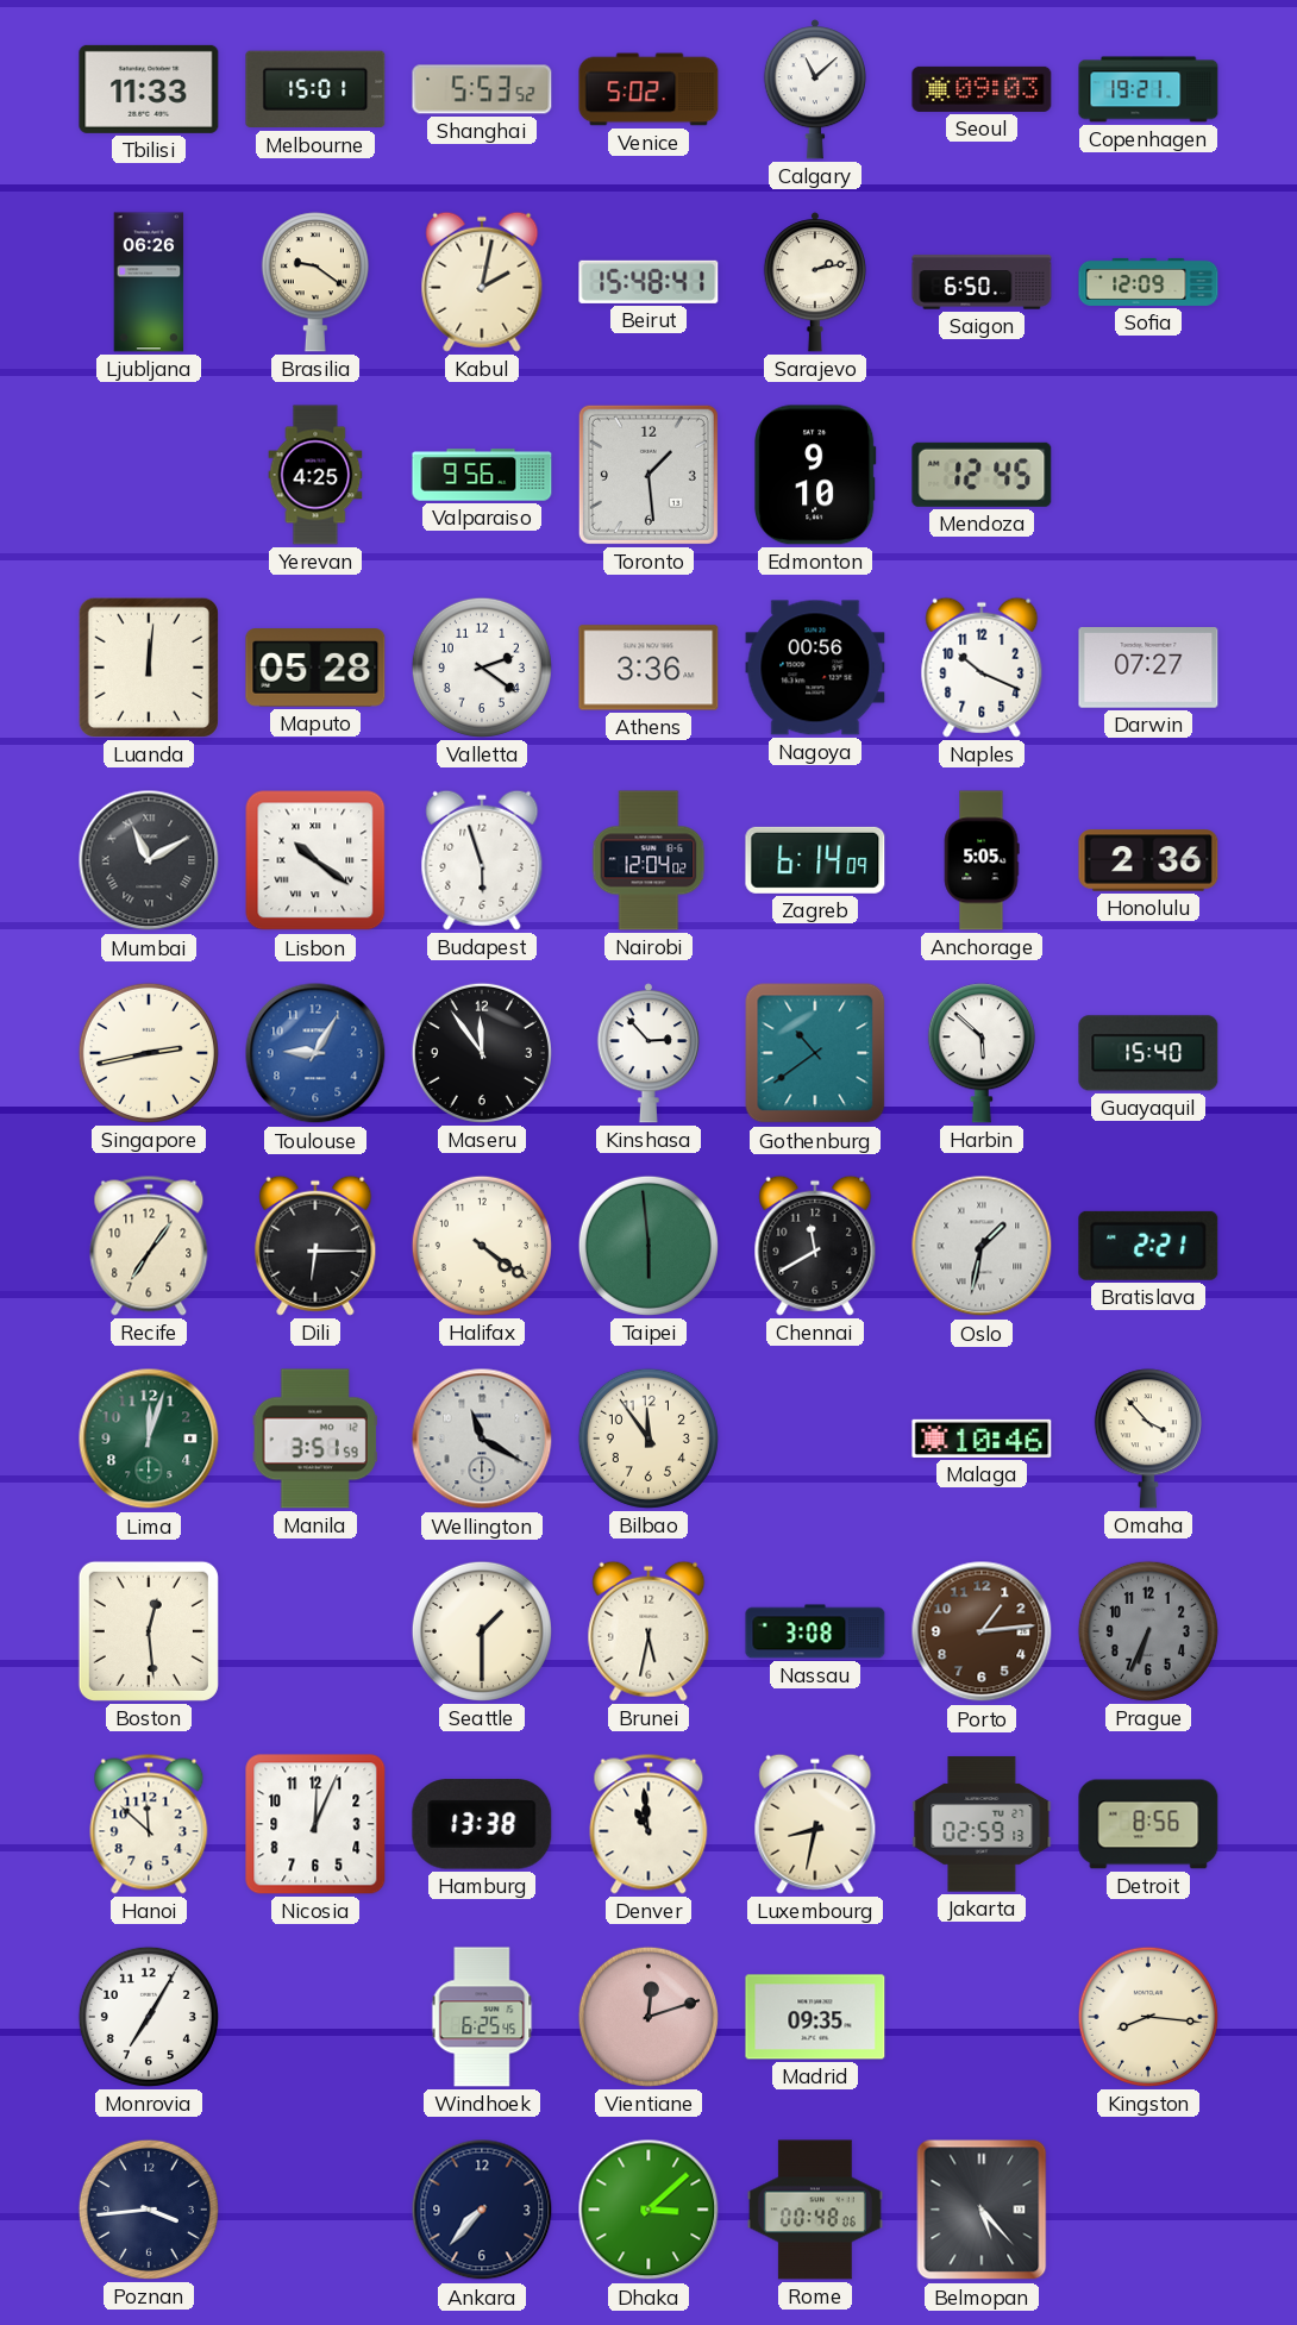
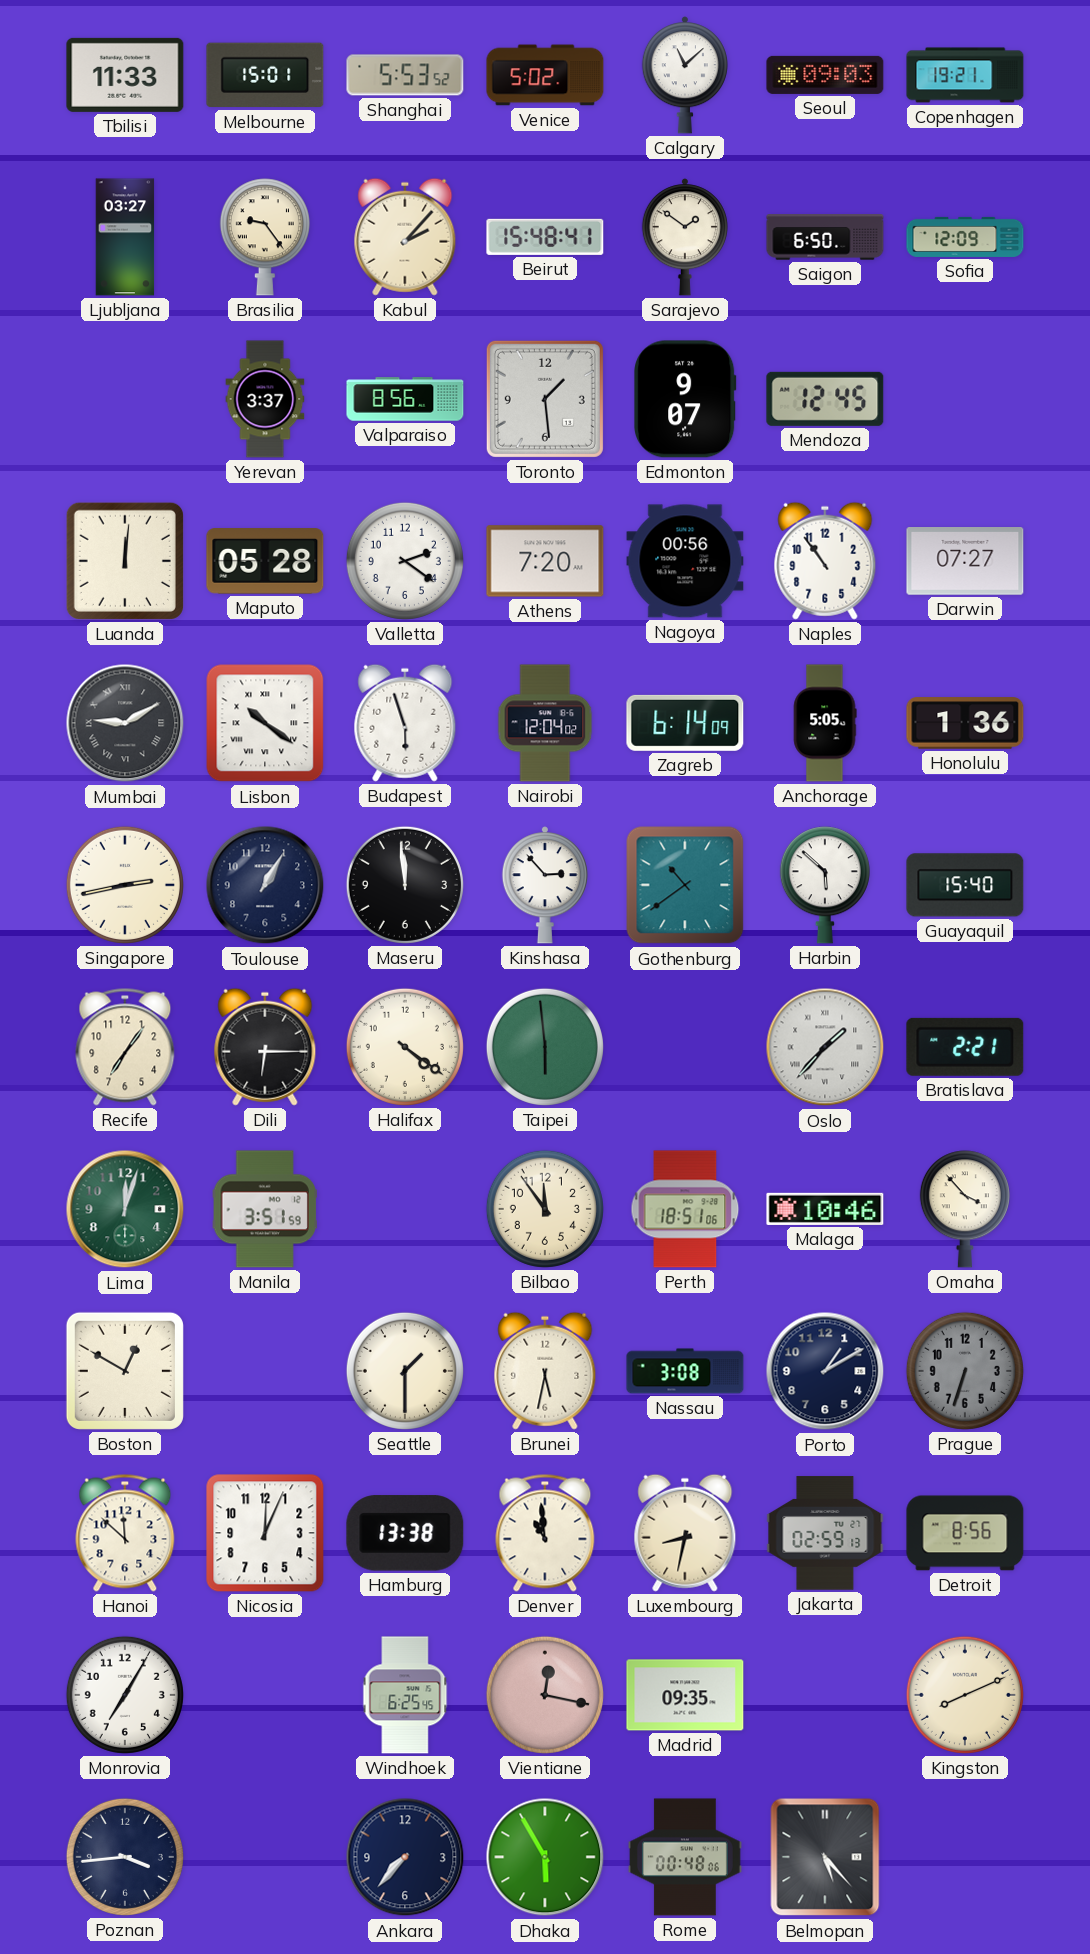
Ljubljana: 06:26 -> 03:27 (125, 237)
Brasilia: 9:21 -> 9:24 (265, 237)
Kabul: 2:02 -> 2:07 (405, 237)
Sarajevo: 2:13 -> 1:51 (685, 237)
Yerevan: 4:25 -> 3:37 (265, 399)
Valparaiso: 9:56 -> 8:56 (405, 399)
Edmonton: 9:10 -> 9:07 (685, 399)
Athens: 3:36 -> 7:20 (545, 561)
Naples: 10:19 -> 10:54 (825, 561)
Mumbai: 11:10 -> 9:10 (125, 723)
Honolulu: 2:36 -> 1:36 (965, 723)
Toulouse: 9:05 -> 1:05 (265, 885)
Toulouse dial: blue -> navy (265, 885)
Maseru: 11:54 -> 11:59 (405, 885)
Chennai: 11:40 -> none (815, 1246)
Oslo: 1:32 -> 1:37 (825, 1047)
Wellington: 11:20 -> none (482, 1439)
Perth: none -> 18:51 (685, 1209)
Boston: 12:29 -> 12:50 (125, 1371)
Porto: 1:14 -> 1:10 (825, 1371)
Porto dial: brown -> navy (825, 1371)
Prague: 6:34 -> 6:33 (965, 1371)
Vientiane: 12:12 -> 12:17 (545, 1695)
Kingston: 8:16 -> 8:11 (965, 1695)
Dhaka: 3:08 -> 5:55 (545, 1857)
